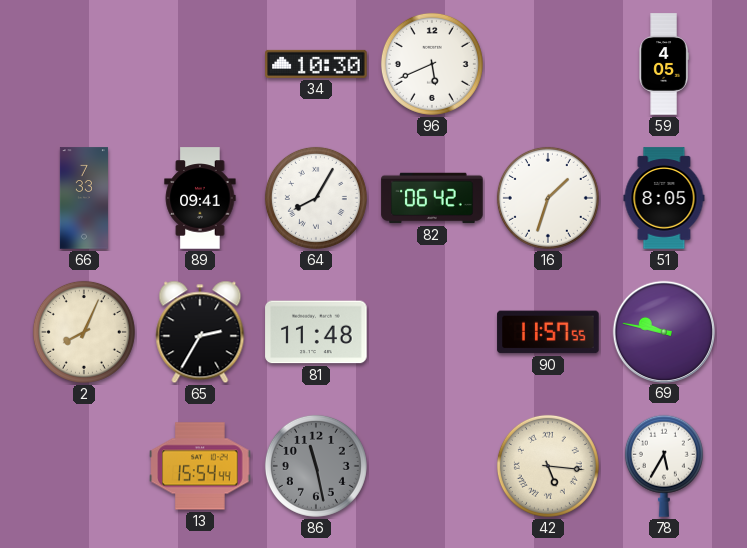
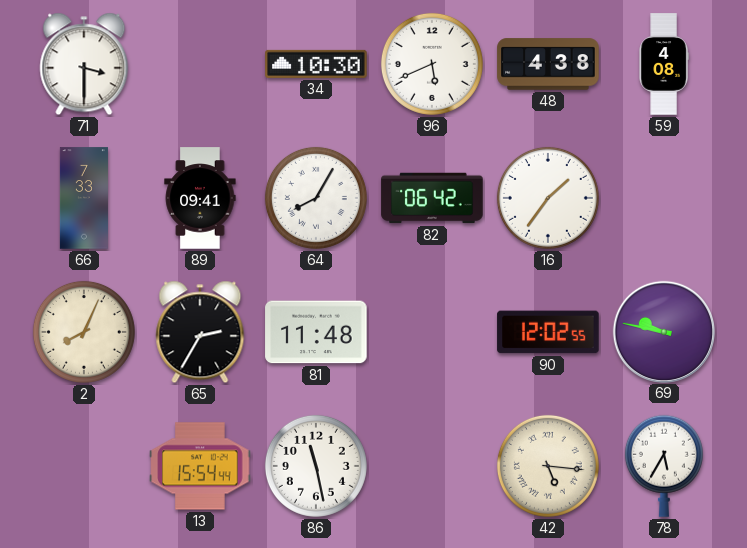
71: none -> 3:30 (84, 64)
48: none -> 4:38 (548, 64)
59: 4:05 -> 4:08 (664, 64)
16: 1:33 -> 1:36 (548, 198)
51: 8:05 -> none (664, 198)
90: 11:57 -> 12:02 (548, 332)
86 dial: grey -> white (316, 466)
